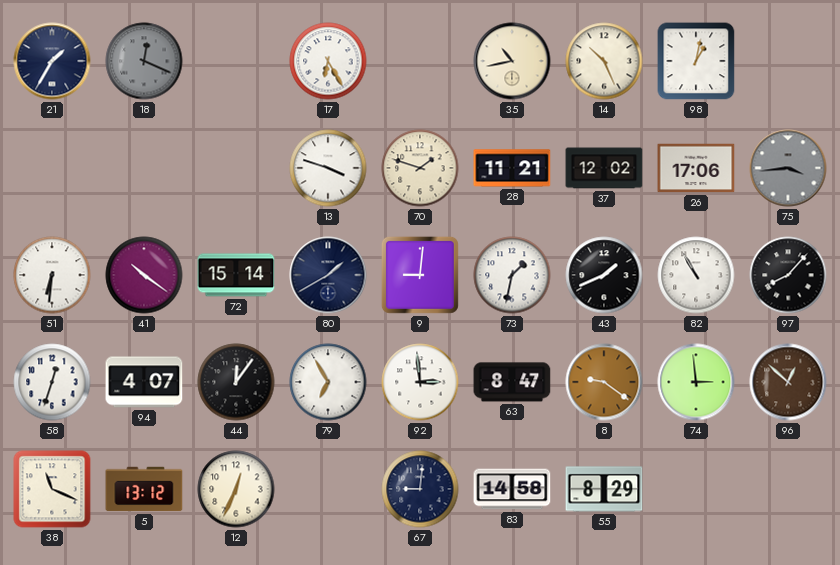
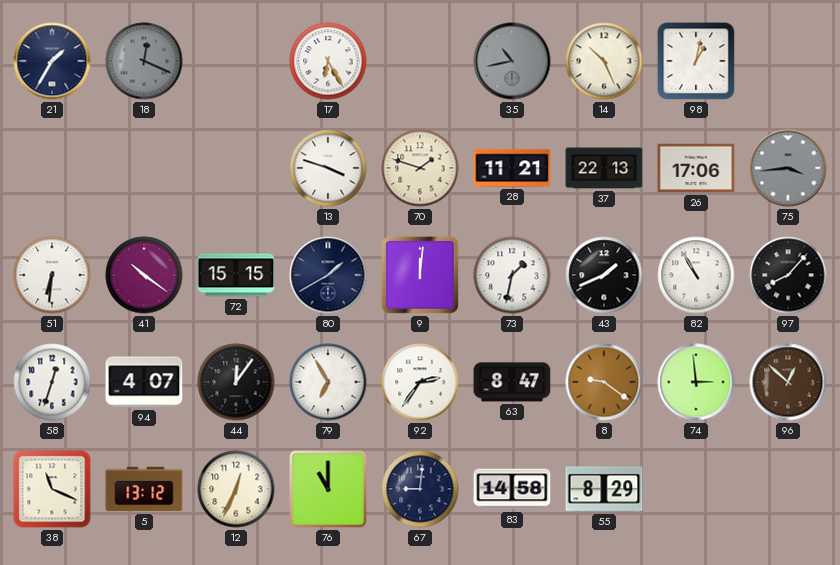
35 dial: cream -> grey (512, 61)
37: 12:02 -> 22:13 (604, 168)
72: 15:14 -> 15:15 (236, 275)
9: 9:01 -> 12:01 (420, 275)
92: 2:59 -> 2:36 (420, 382)
76: none -> 11:00 (328, 489)
